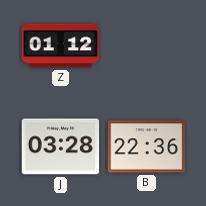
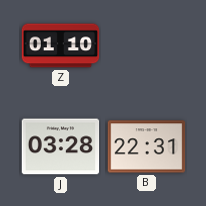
Z: 01:12 -> 01:10 (61, 46)
B: 22:36 -> 22:31 (147, 147)
